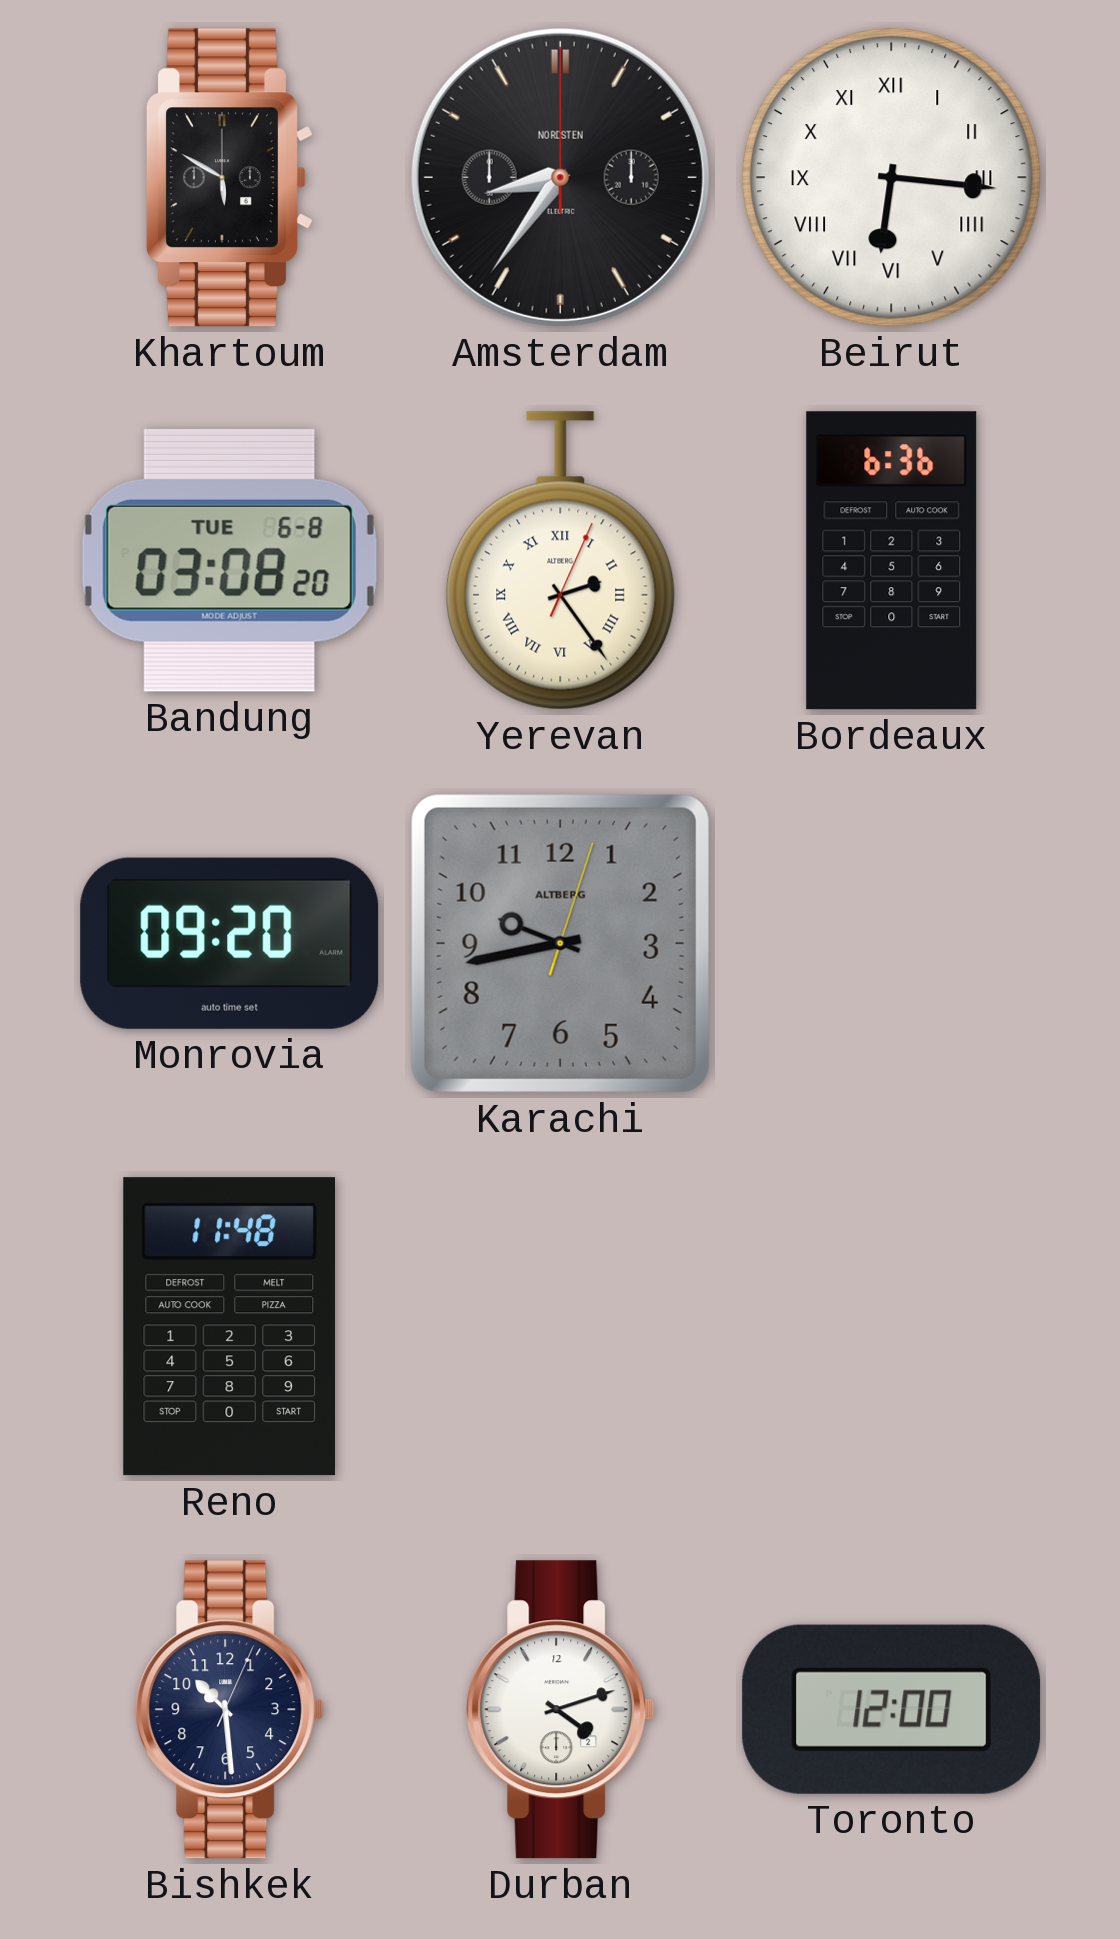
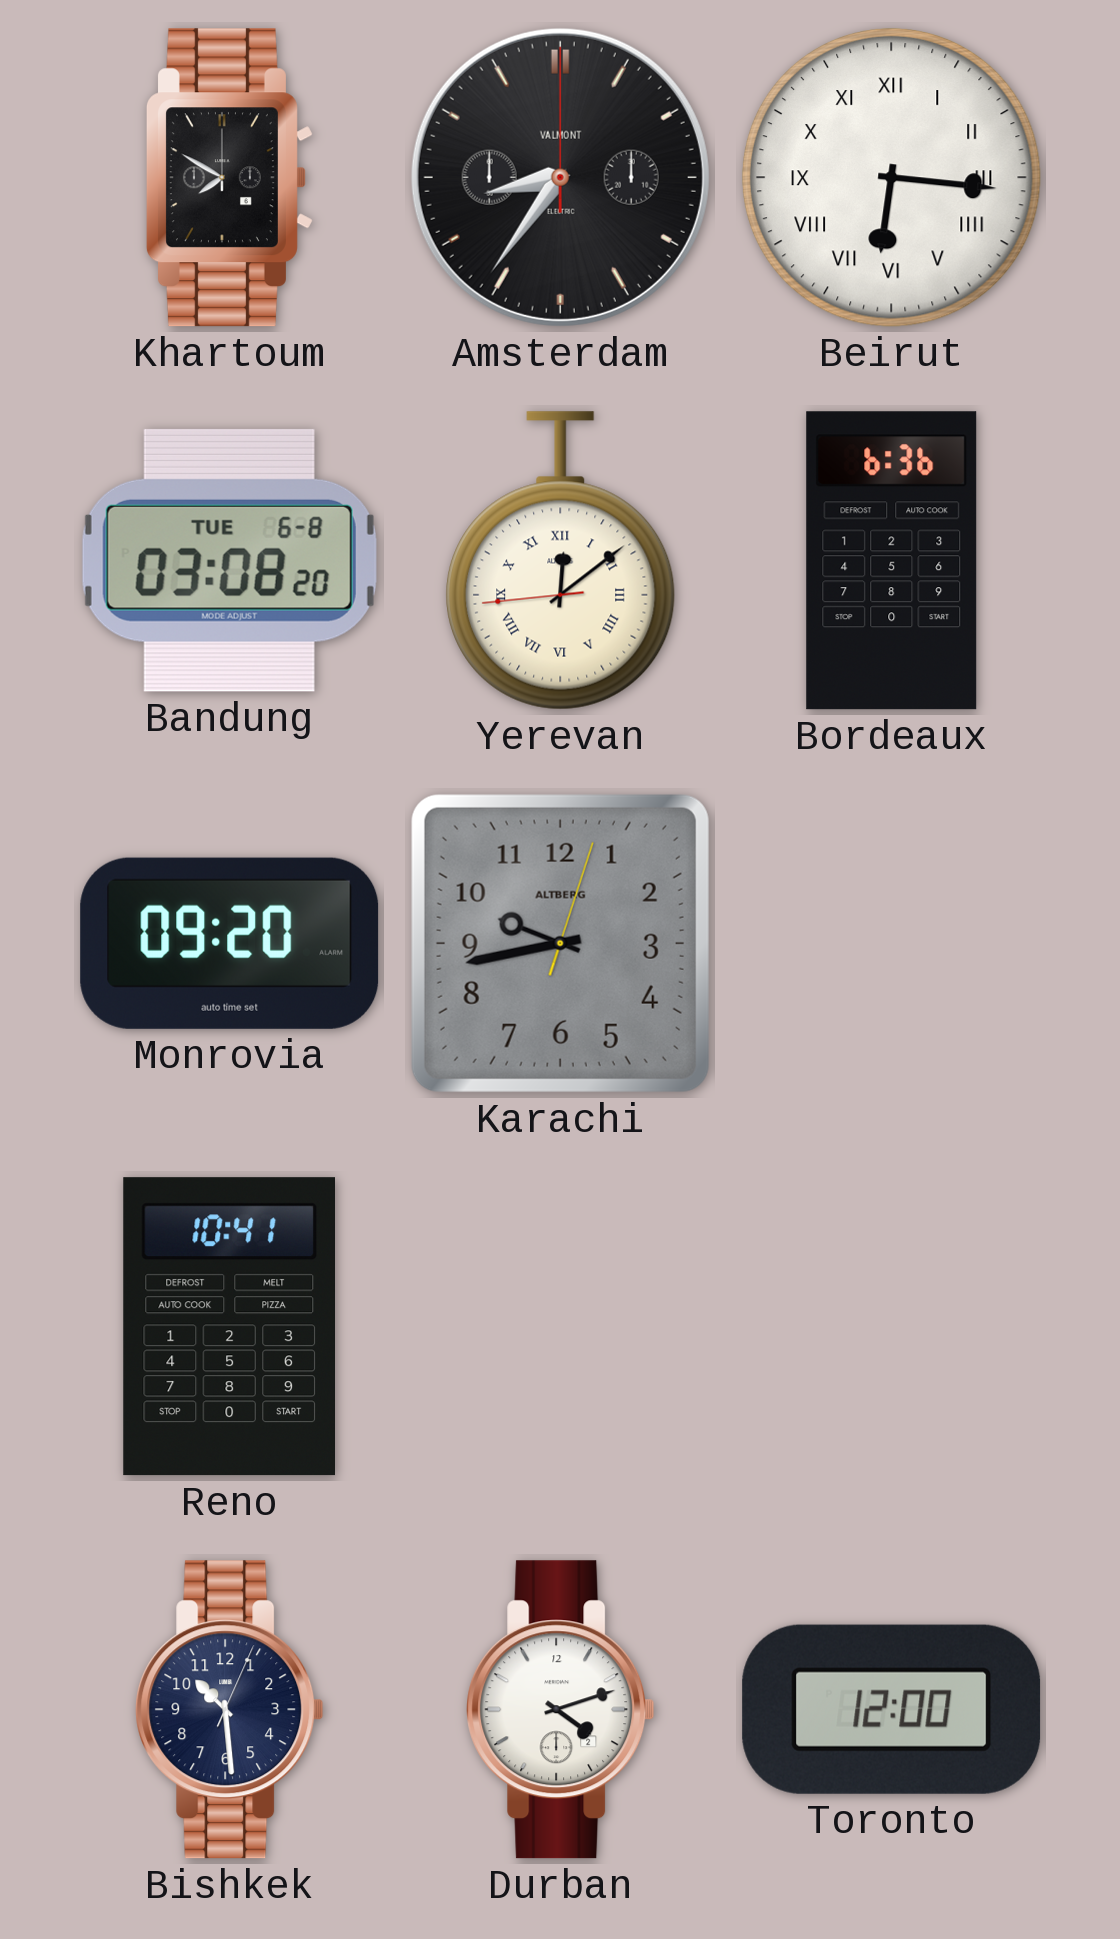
Khartoum: 5:50 -> 7:50 (229, 178)
Amsterdam brand: NORDSTEN -> VALMONT (560, 177)
Yerevan: 2:24 -> 12:08 (561, 561)
Reno: 11:48 -> 10:41 (229, 1327)
